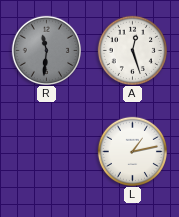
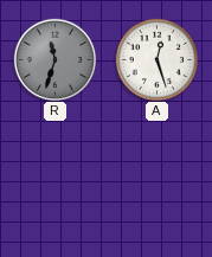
R: 11:31 -> 11:33 (54, 59)
L: 1:13 -> none (132, 151)
